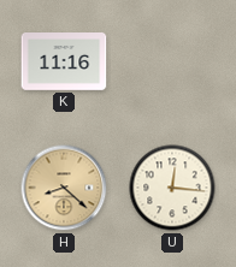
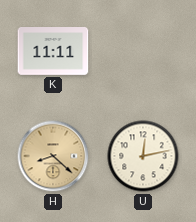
K: 11:16 -> 11:11 (53, 52)
U: 12:16 -> 12:13 (143, 156)
